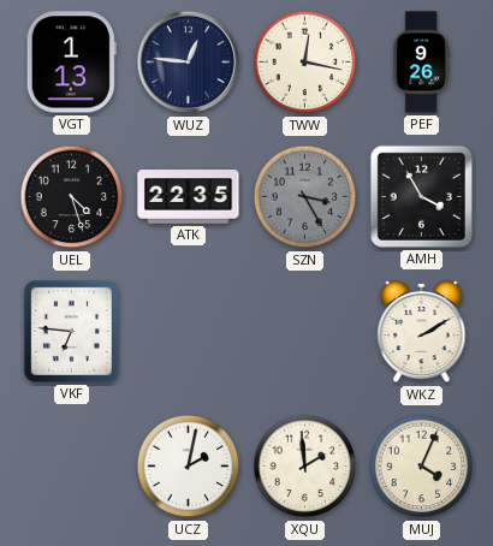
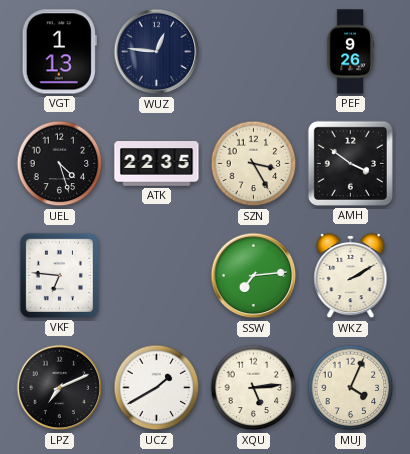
TWW: 12:17 -> none (305, 63)
SZN dial: grey -> cream (254, 164)
AMH: 3:55 -> 3:51 (350, 163)
SSW: none -> 7:14 (254, 276)
LPZ: none -> 7:11 (60, 388)
UCZ: 2:02 -> 1:40 (157, 388)
XQU: 1:59 -> 5:14 (254, 388)
